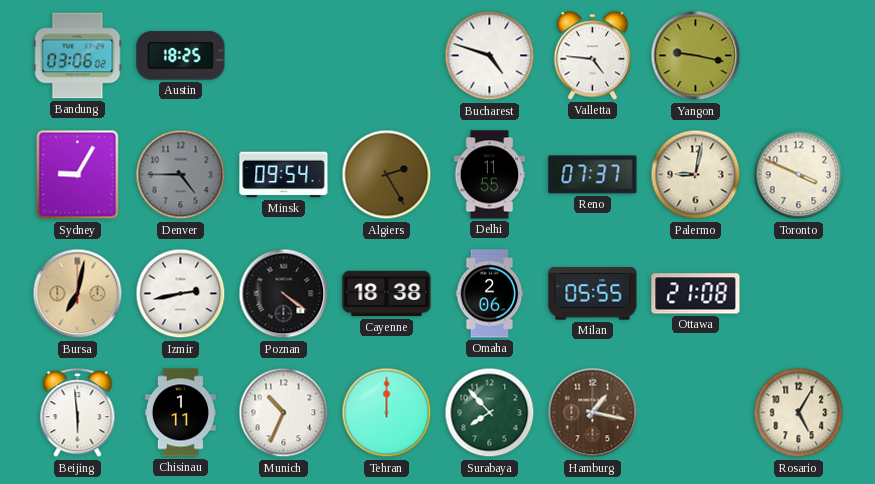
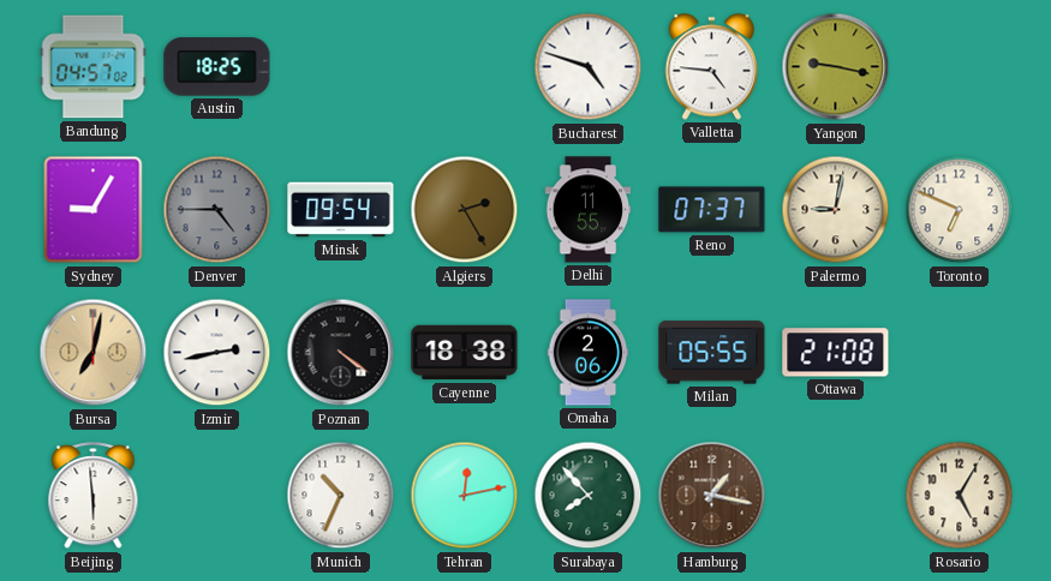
Bandung: 03:06 -> 04:57 (94, 67)
Toronto: 3:49 -> 6:49 (960, 210)
Chisinau: 1:11 -> none (180, 413)
Tehran: 12:00 -> 12:13 (465, 496)
